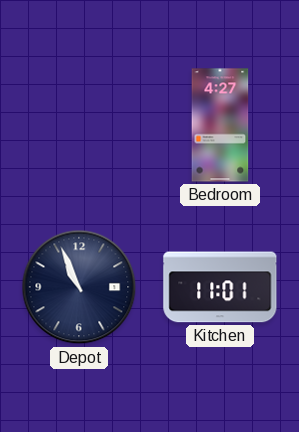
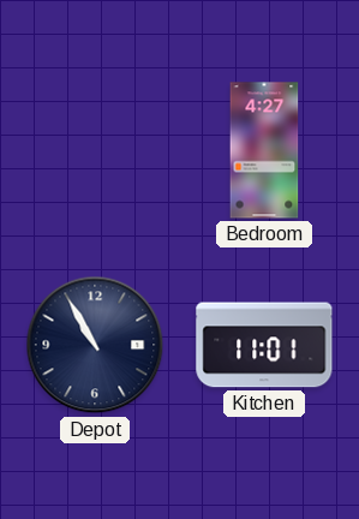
Depot: 10:56 -> 10:55 (95, 345)
